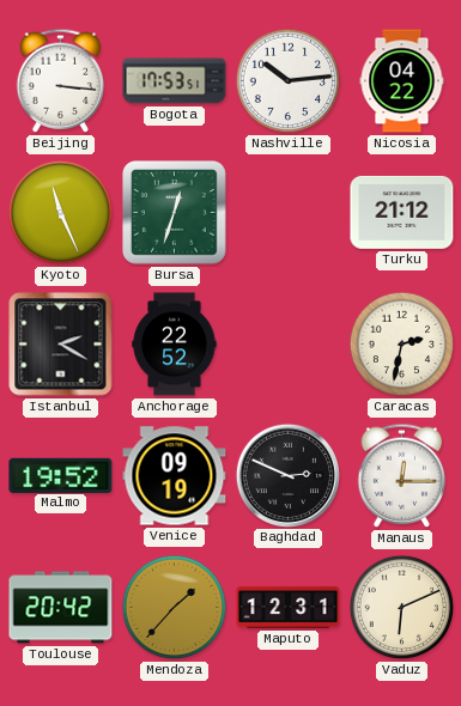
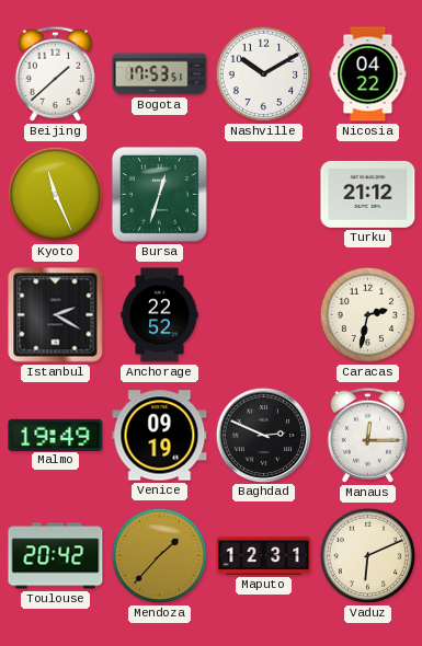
Beijing: 3:16 -> 1:38 (56, 73)
Nashville: 10:14 -> 10:10 (264, 74)
Malmo: 19:52 -> 19:49 (56, 435)
